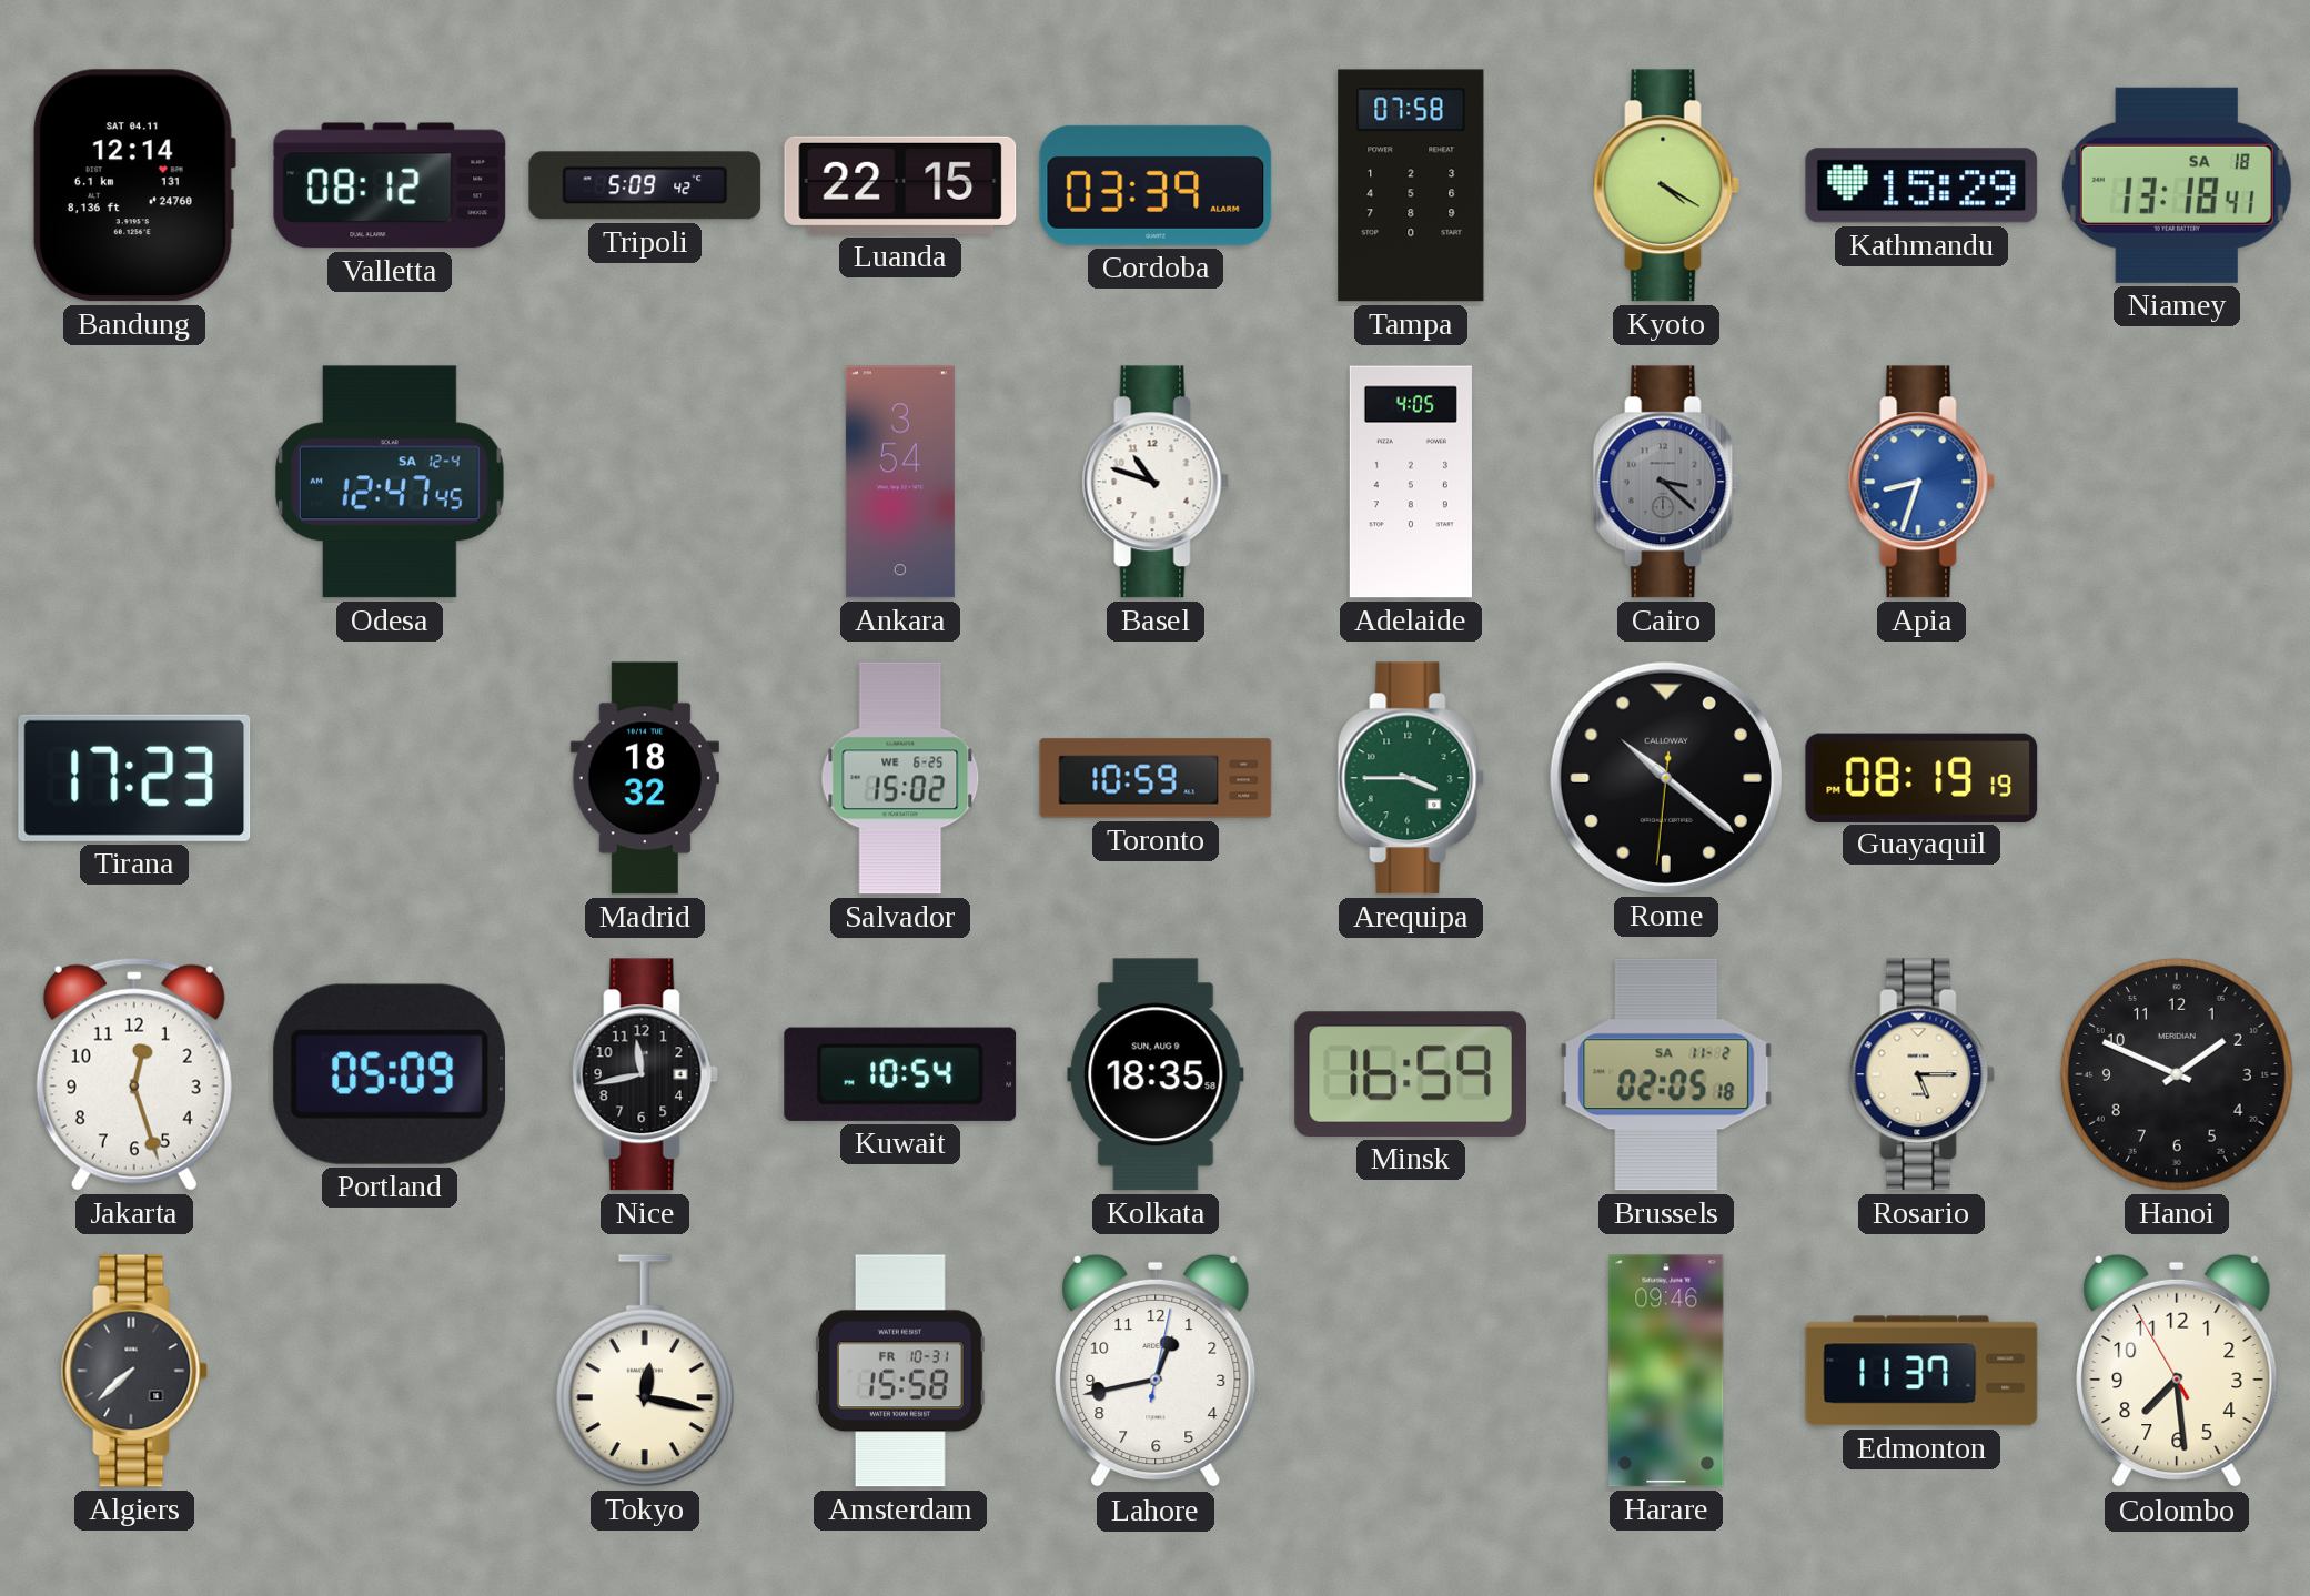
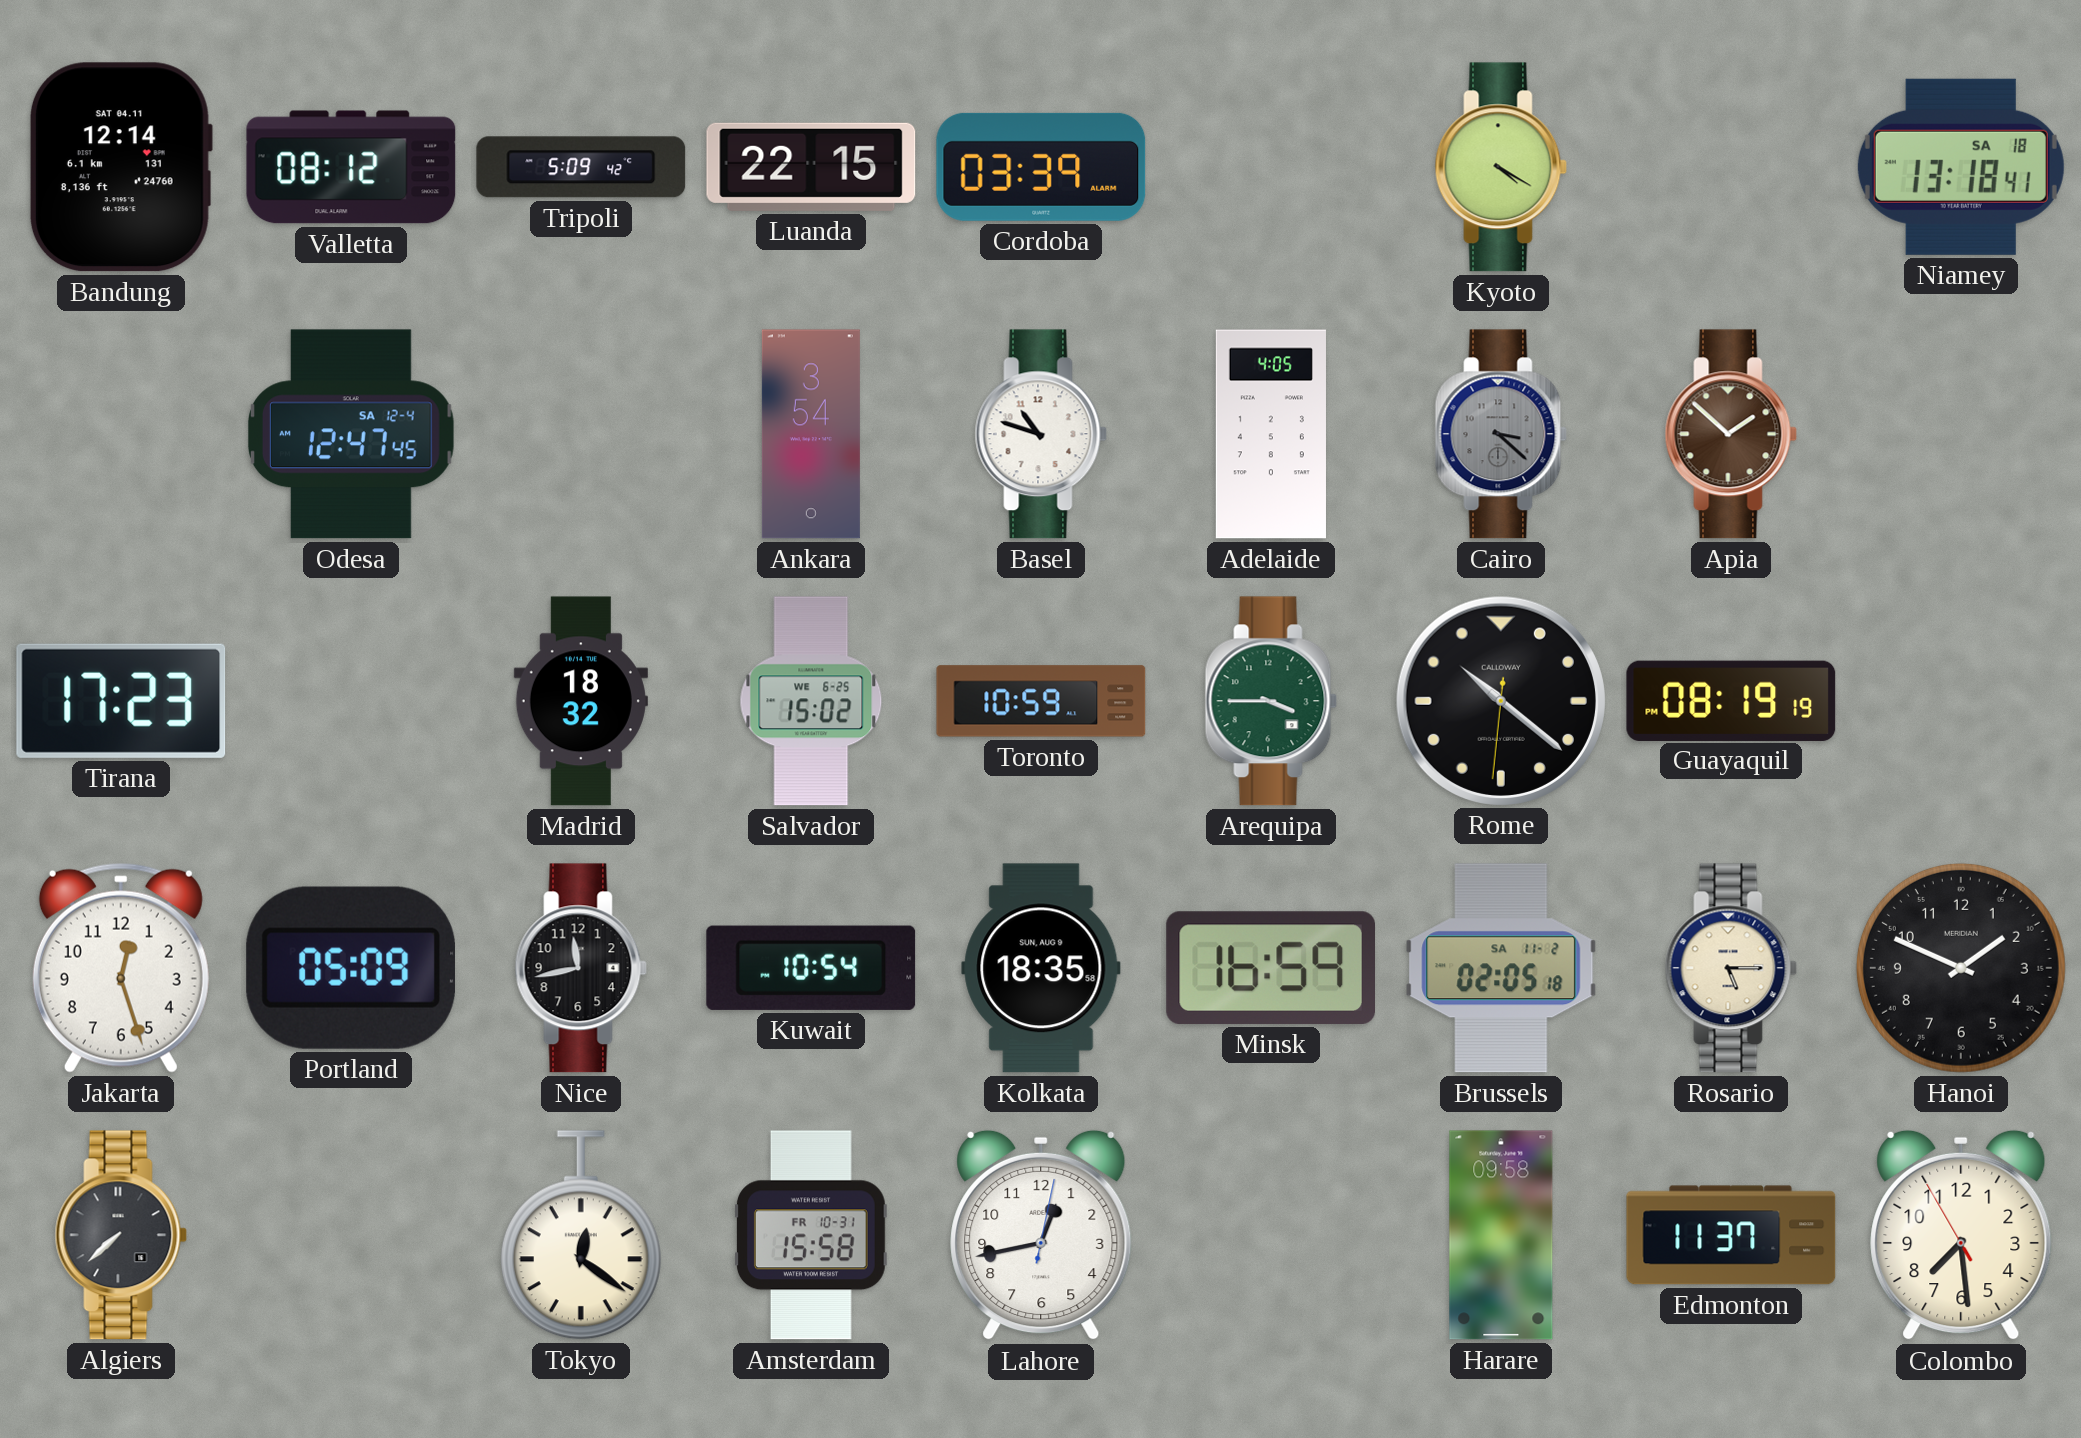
Tampa: 07:58 -> none (1411, 185)
Kathmandu: 15:29 -> none (1921, 185)
Apia: 8:33 -> 1:52 (1731, 434)
Apia dial: blue -> brown (1731, 434)
Tokyo: 12:17 -> 12:21 (581, 1235)
Harare: 09:46 -> 09:58 (1501, 1235)
